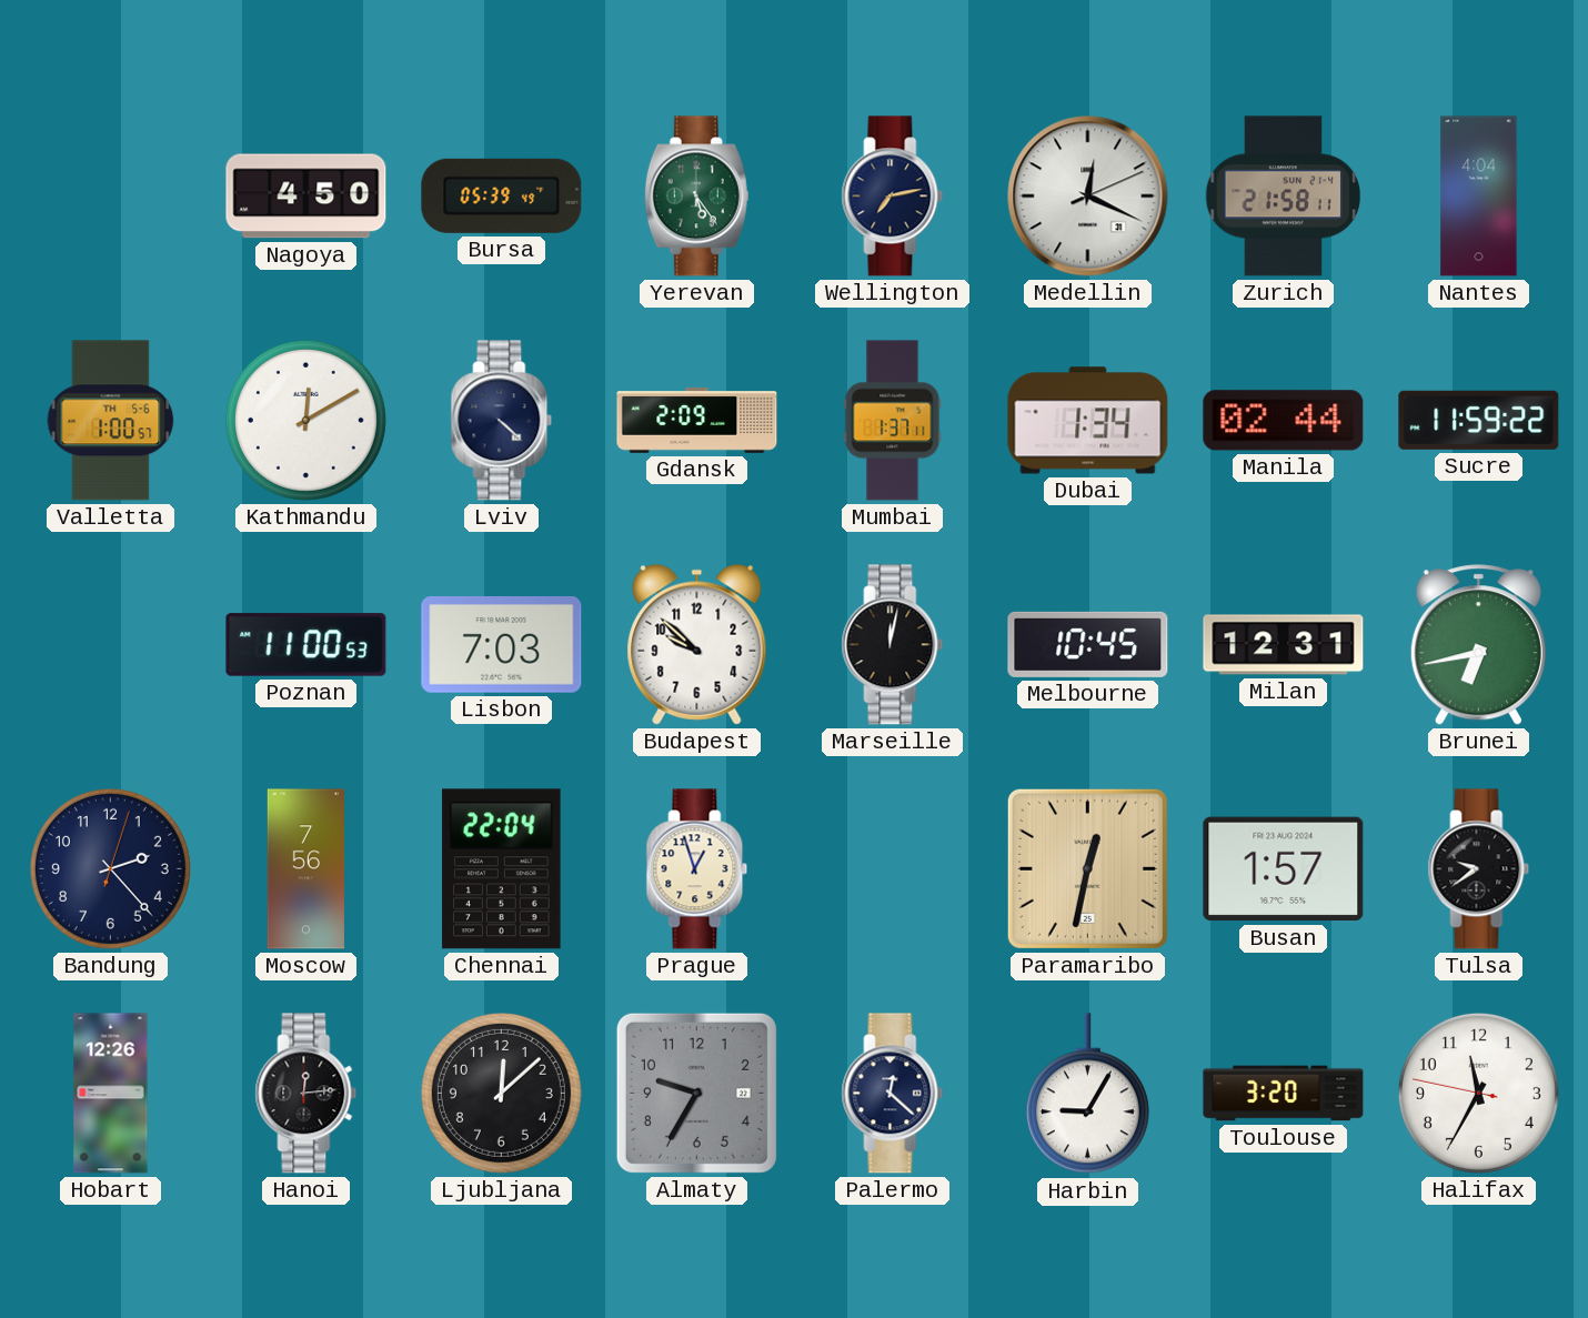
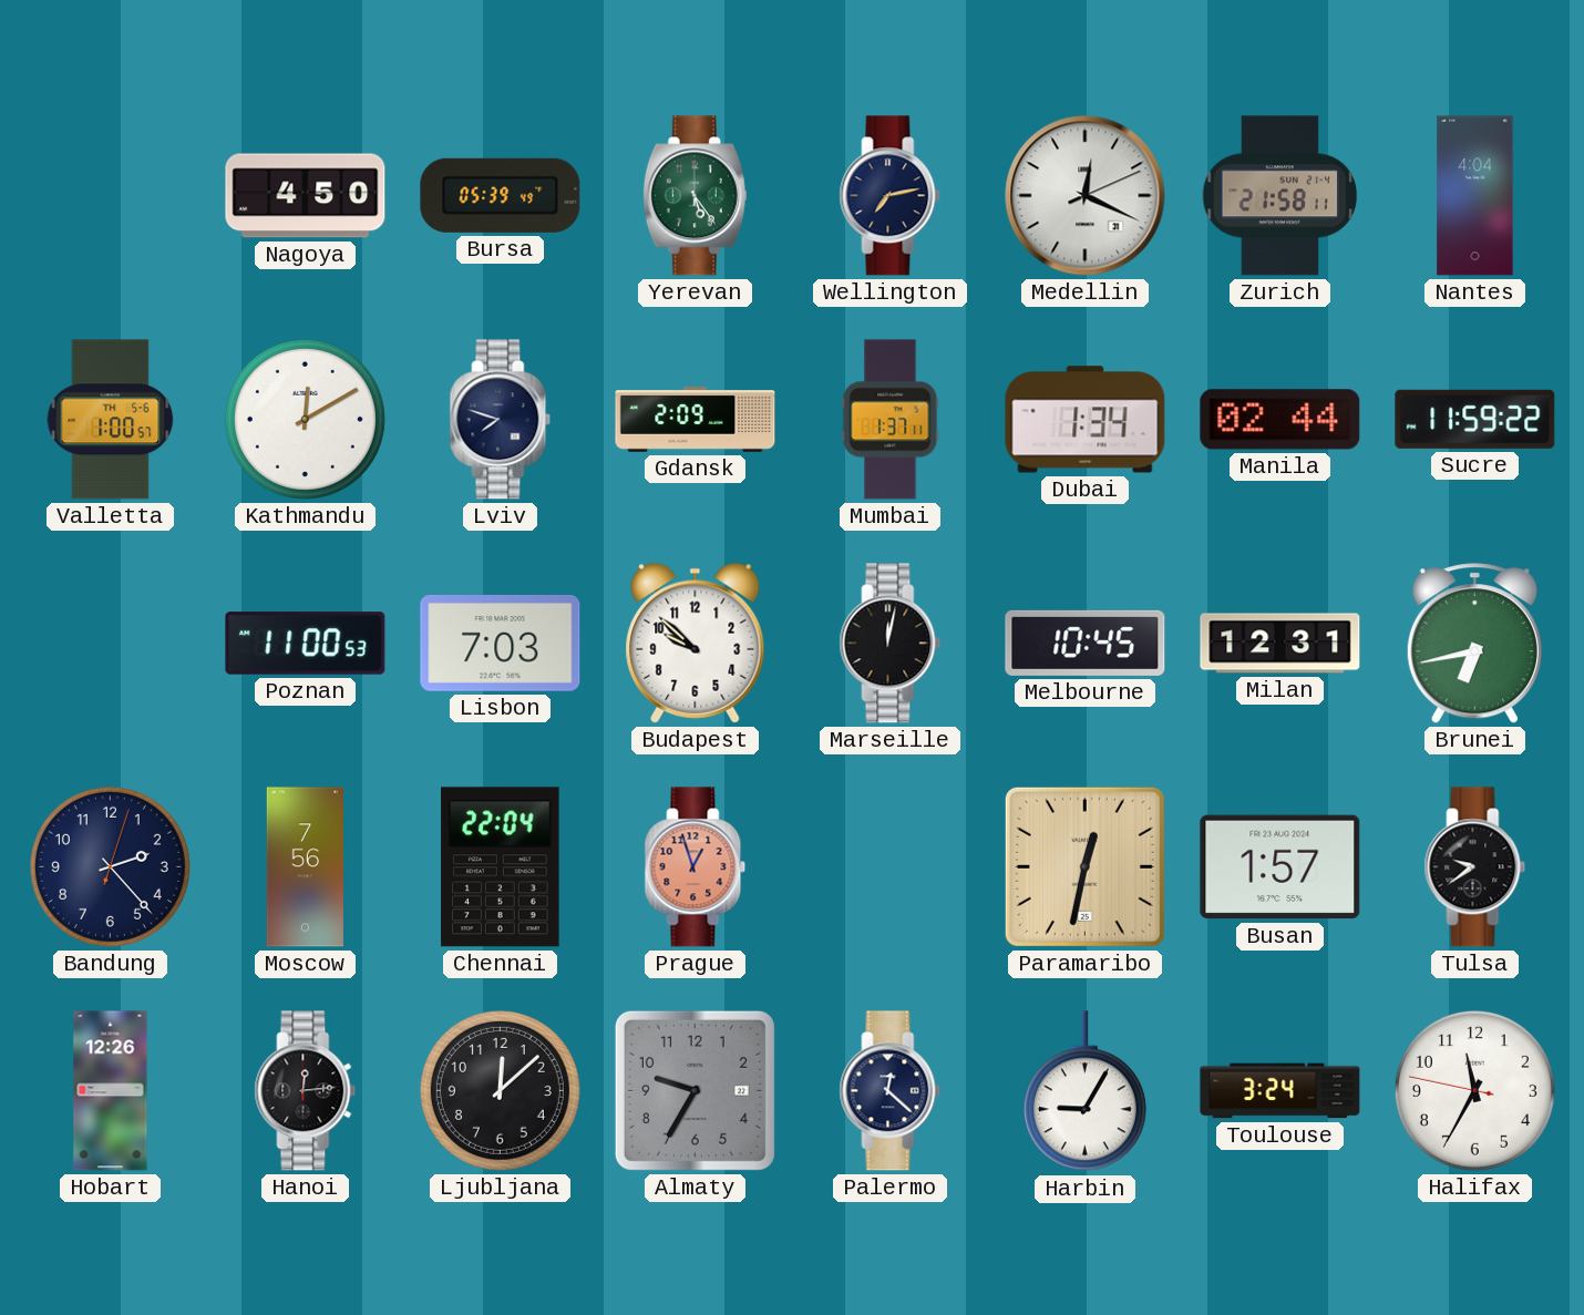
Lviv: 4:22 -> 7:48 (501, 420)
Prague dial: cream -> salmon (696, 867)
Toulouse: 3:20 -> 3:24 (1280, 1091)
